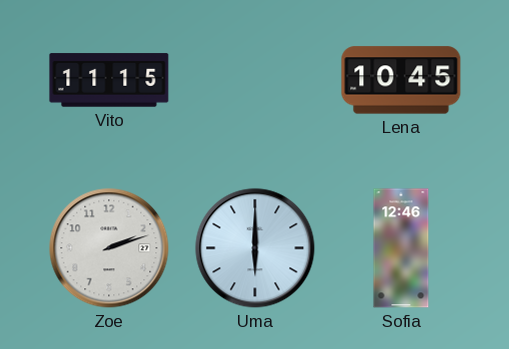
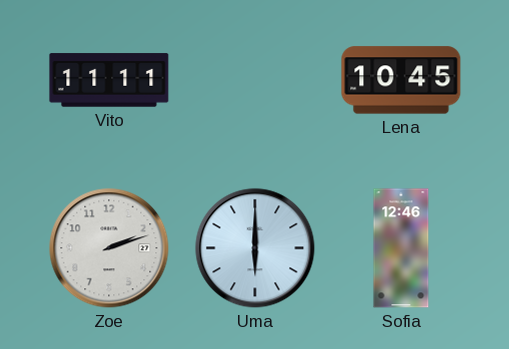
Vito: 11:15 -> 11:11 (109, 80)
